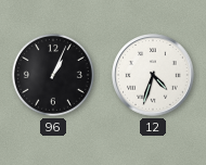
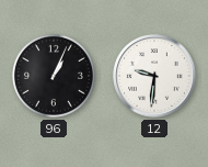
12: 4:33 -> 9:31 (154, 76)
